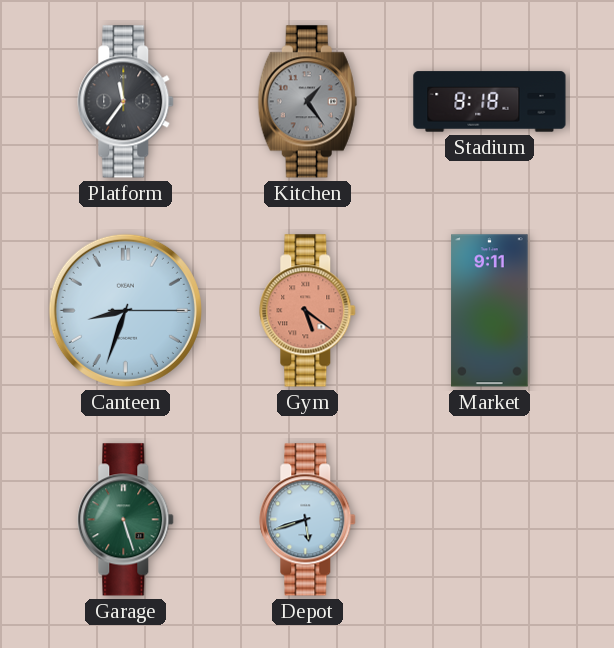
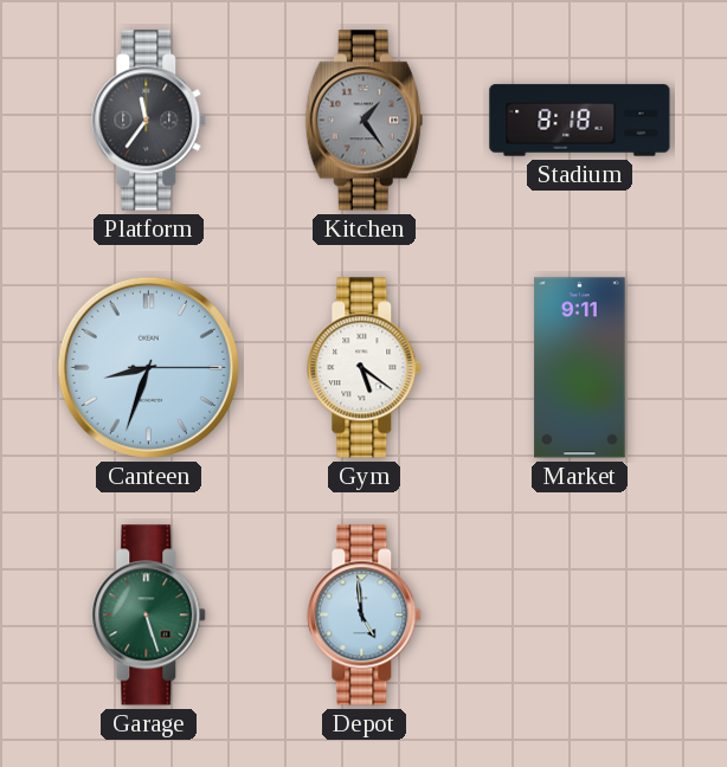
Gym dial: salmon -> white (365, 368)
Depot: 5:42 -> 4:59 (365, 615)
